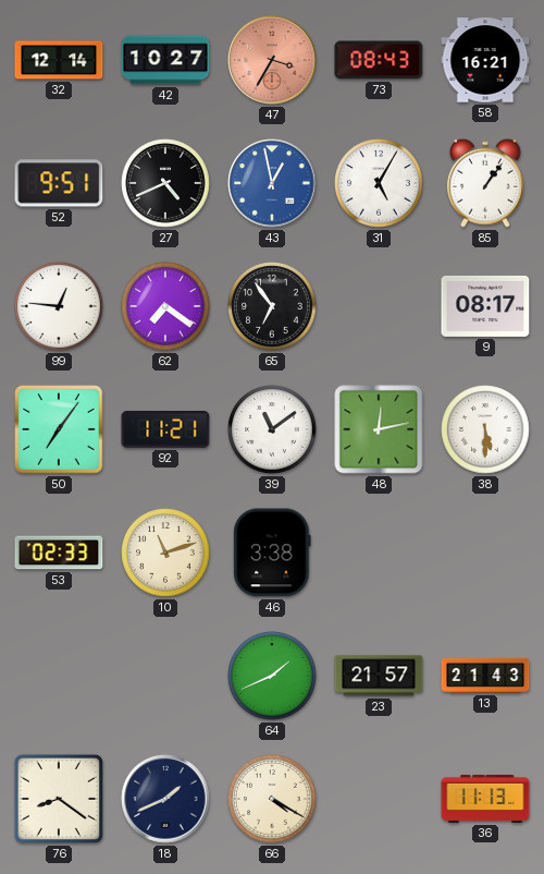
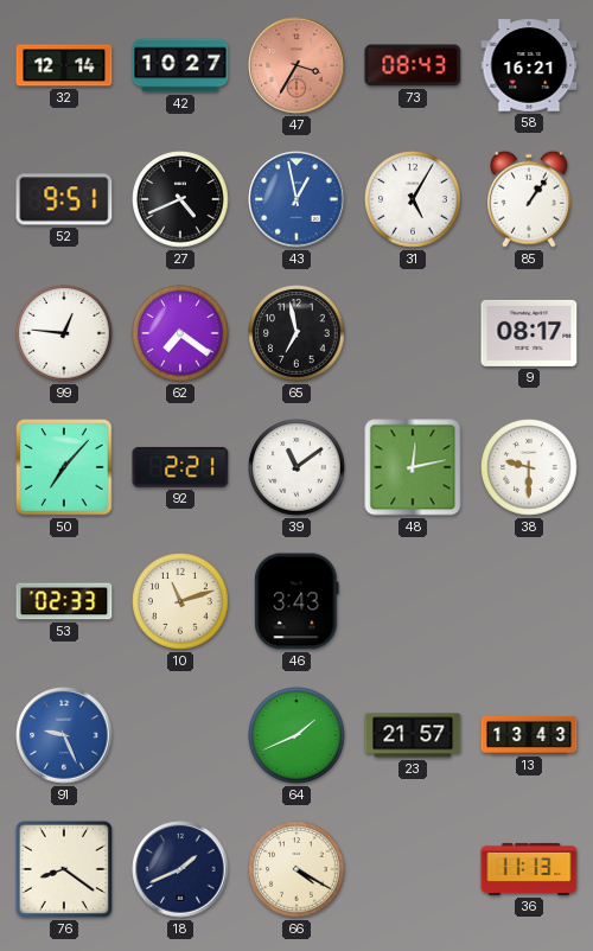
65: 6:54 -> 6:58 (296, 333)
50: 7:06 -> 7:07 (64, 467)
92: 11:21 -> 2:21 (180, 467)
38: 5:30 -> 9:30 (529, 467)
46: 3:38 -> 3:43 (296, 601)
91: none -> 9:26 (64, 735)
13: 21:43 -> 13:43 (529, 735)
